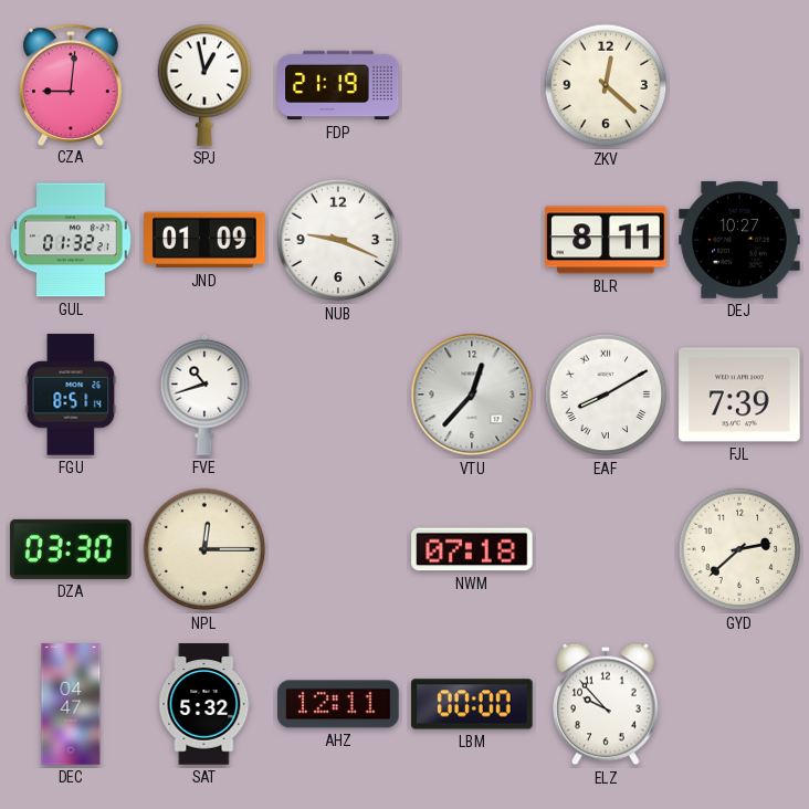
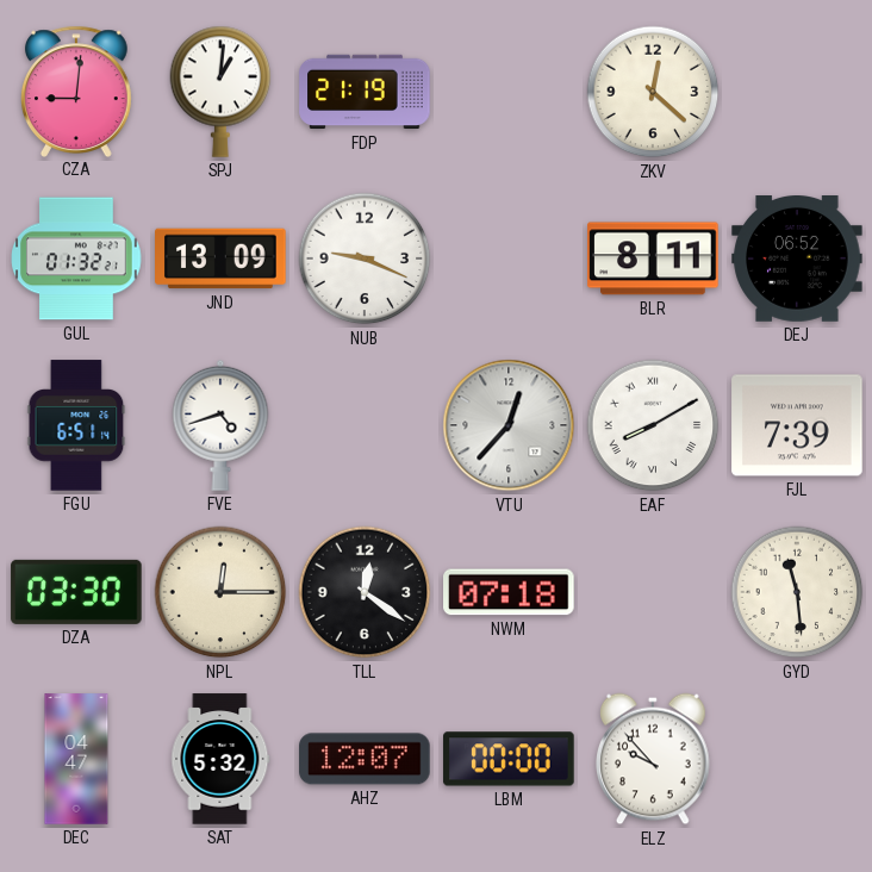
SPJ: 12:58 -> 1:01 (220, 92)
JND: 01:09 -> 13:09 (220, 259)
DEJ: 10:27 -> 06:52 (797, 260)
FGU: 8:51 -> 6:51 (76, 425)
FVE: 10:42 -> 4:42 (220, 425)
TLL: none -> 12:21 (365, 592)
GYD: 2:38 -> 11:29 (797, 592)
AHZ: 12:11 -> 12:07 (365, 759)
